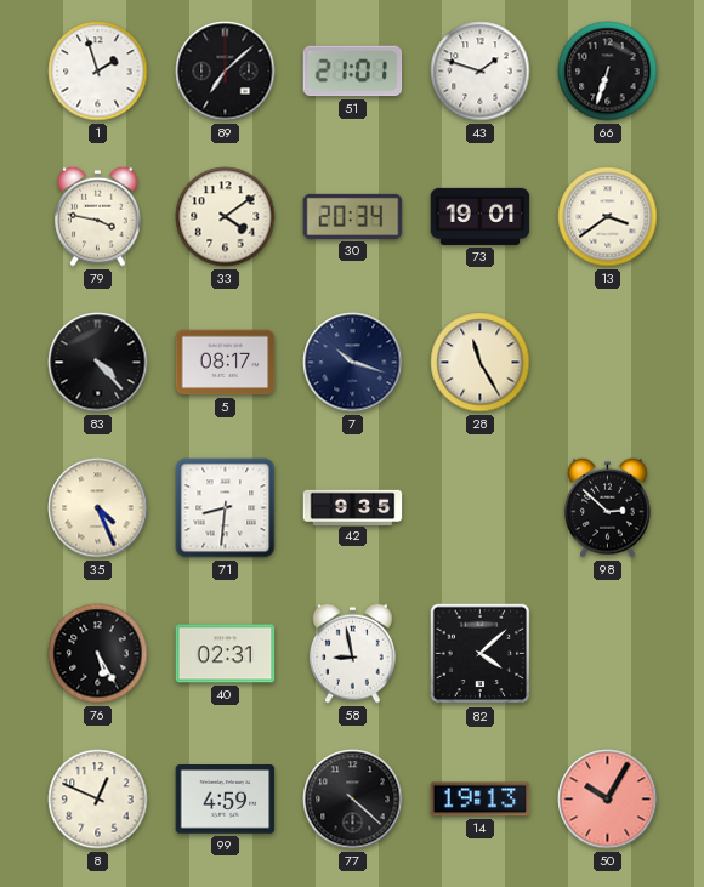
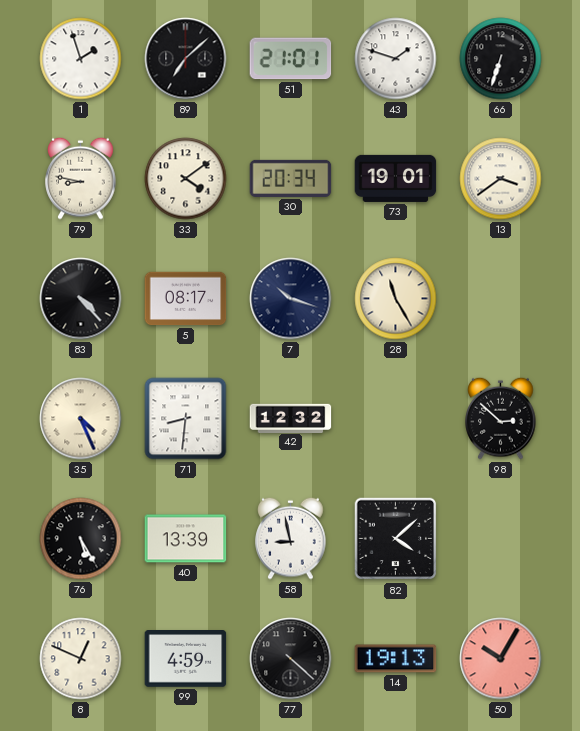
79: 3:47 -> 8:47 (81, 178)
42: 9:35 -> 12:32 (291, 418)
40: 02:31 -> 13:39 (186, 539)
